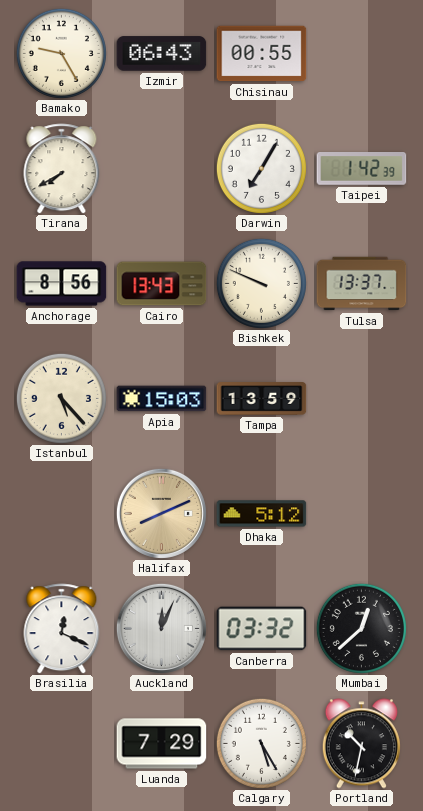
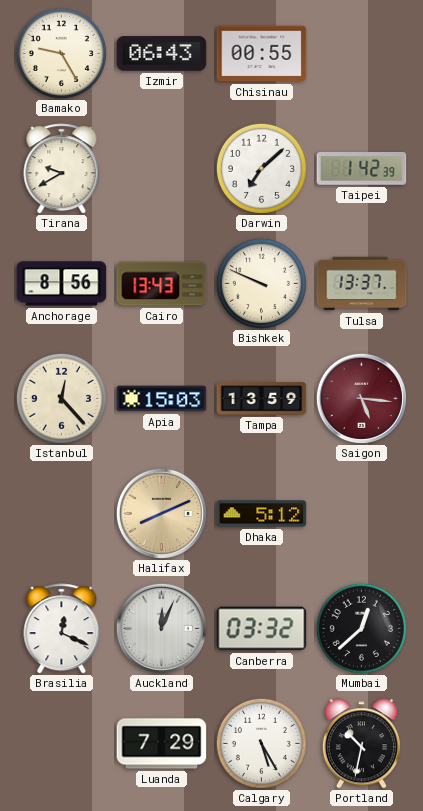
Tirana: 7:40 -> 9:40 (62, 169)
Darwin: 7:05 -> 7:08 (261, 168)
Istanbul: 5:23 -> 12:23 (61, 398)
Saigon: none -> 5:16 (361, 398)
